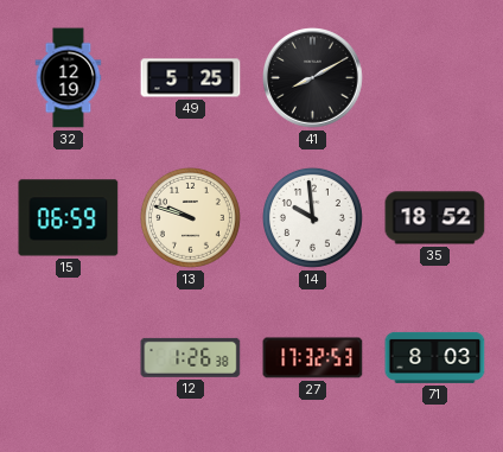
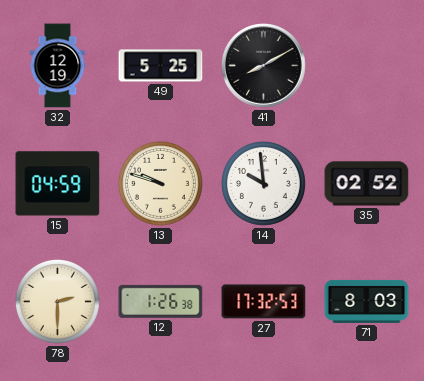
15: 06:59 -> 04:59 (58, 184)
35: 18:52 -> 02:52 (367, 184)
78: none -> 2:30 (57, 301)
